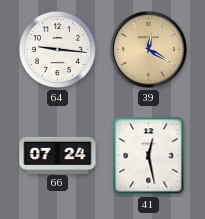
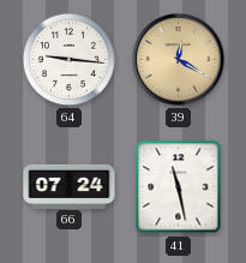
41: 12:28 -> 11:28 (179, 187)
